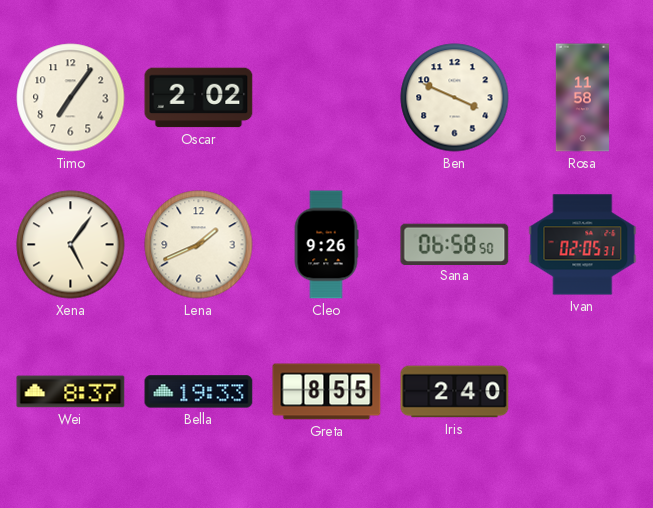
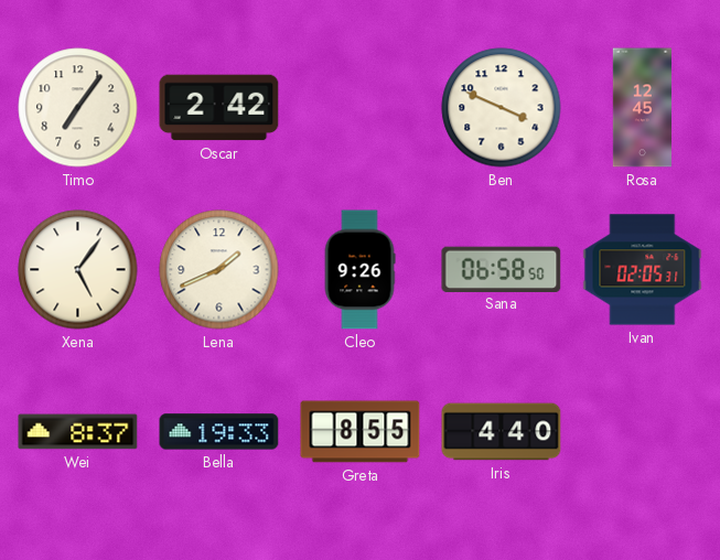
Oscar: 2:02 -> 2:42 (219, 108)
Rosa: 11:58 -> 12:45 (642, 108)
Iris: 2:40 -> 4:40 (502, 432)
